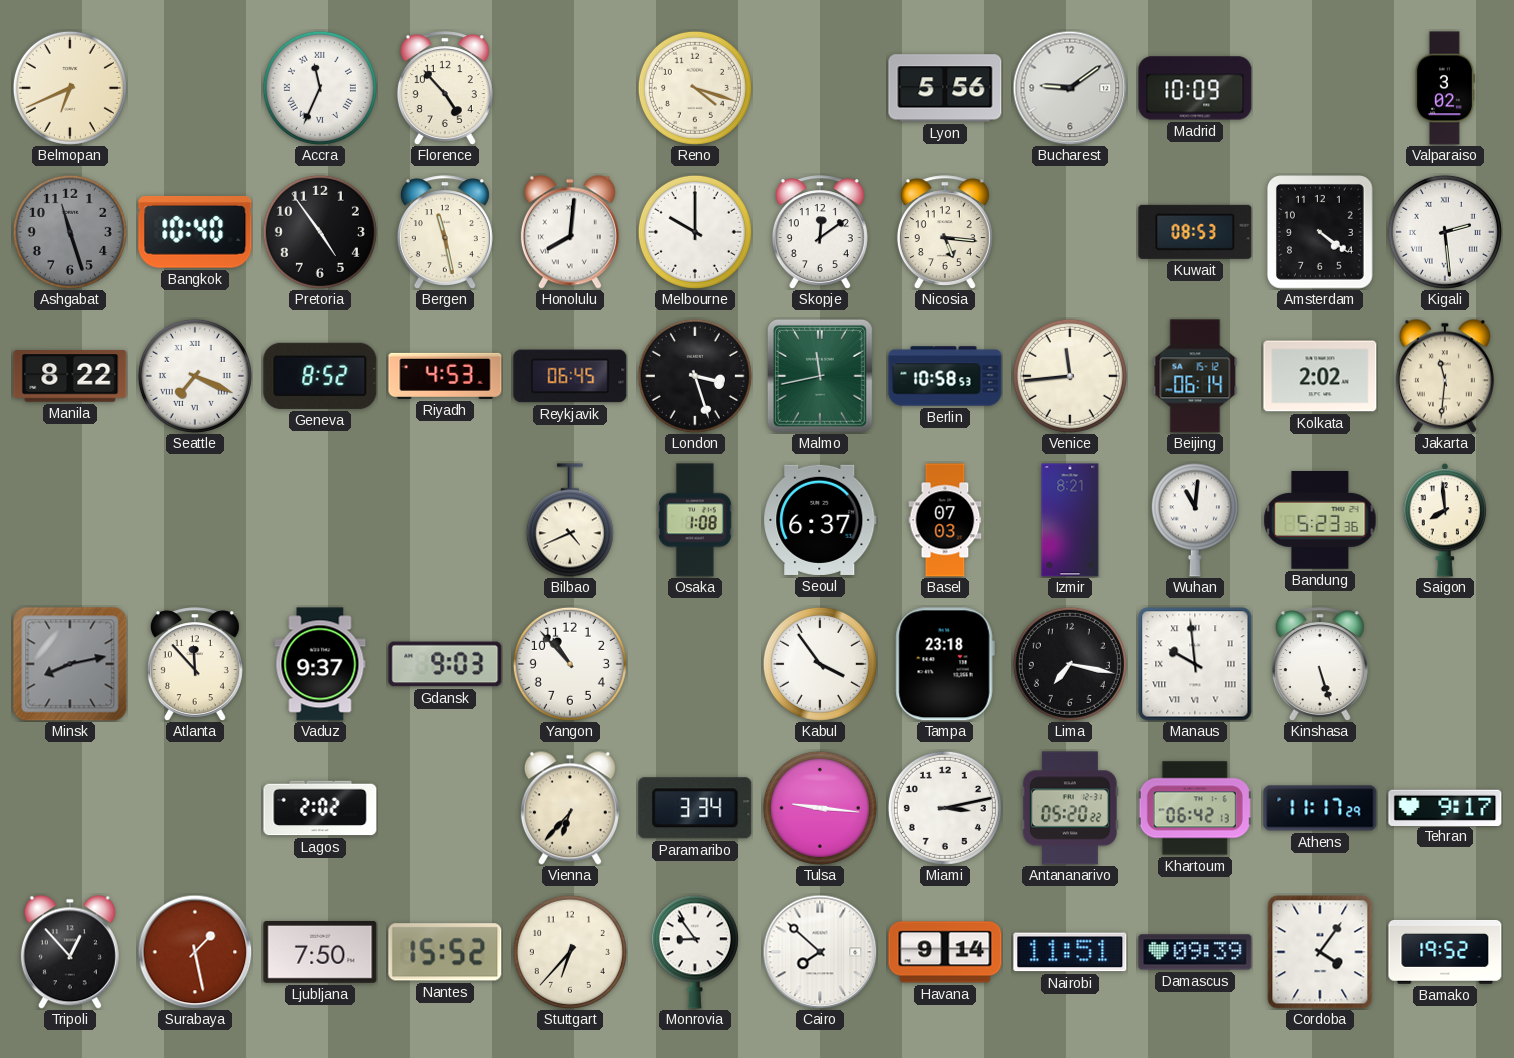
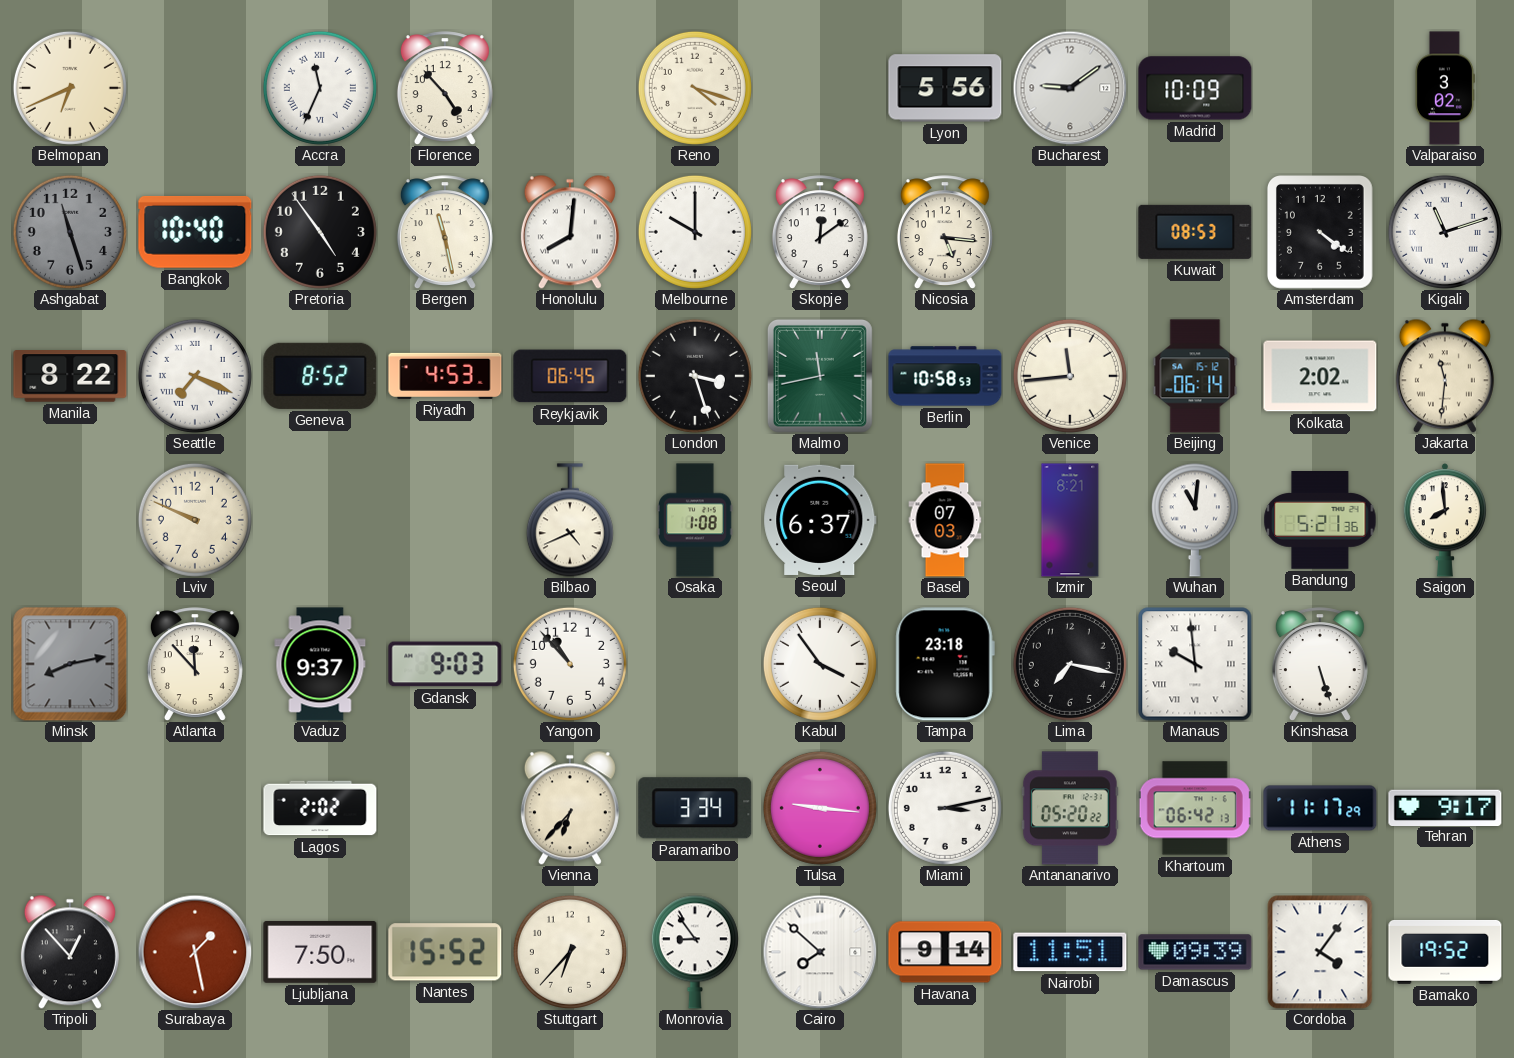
Kigali: 2:29 -> 11:12 (1445, 232)
Lviv: none -> 9:49 (195, 520)
Bandung: 5:23 -> 5:21 (1320, 521)
